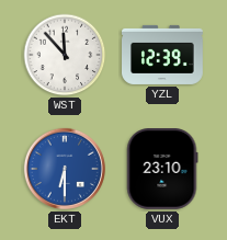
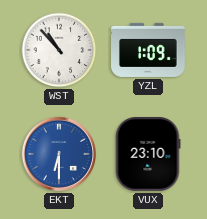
WST: 11:53 -> 10:53 (59, 50)
YZL: 12:39 -> 1:09 (148, 50)
